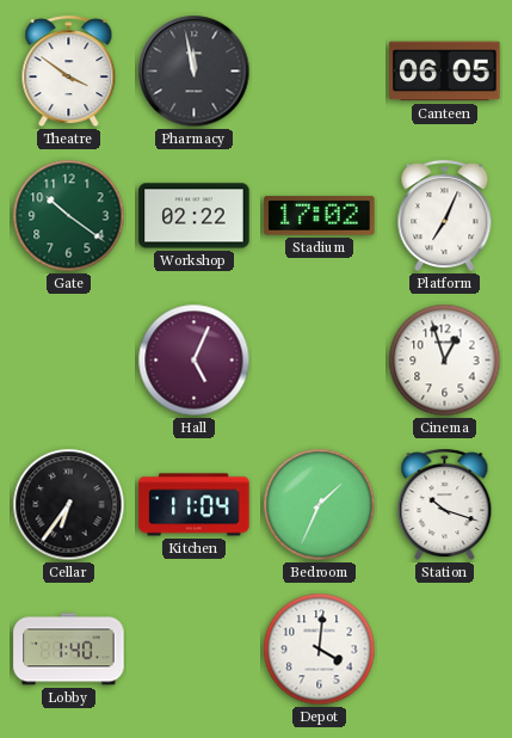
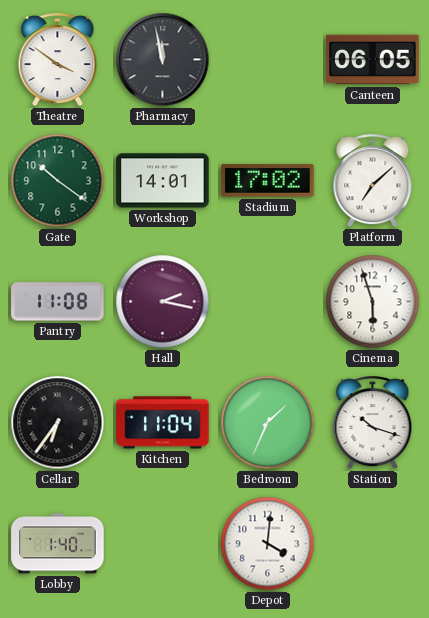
Workshop: 02:22 -> 14:01 (163, 181)
Platform: 7:04 -> 7:08 (373, 181)
Pantry: none -> 11:08 (58, 302)
Hall: 5:04 -> 2:17 (163, 302)
Cinema: 12:57 -> 5:57 (373, 302)
